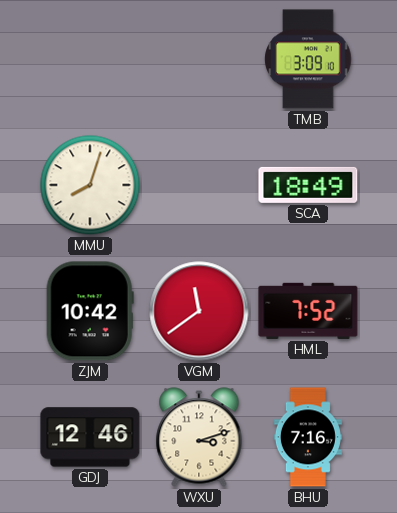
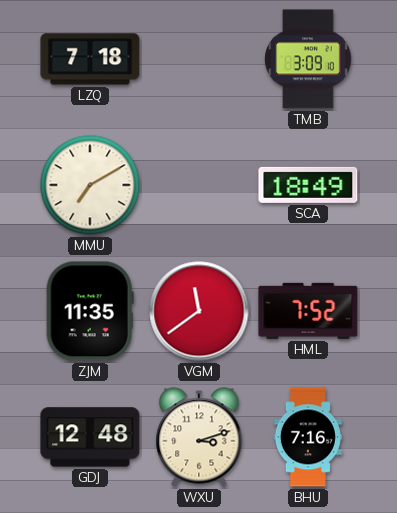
LZQ: none -> 7:18 (90, 59)
MMU: 8:03 -> 7:10 (90, 185)
ZJM: 10:42 -> 11:35 (90, 311)
GDJ: 12:46 -> 12:48 (90, 437)
